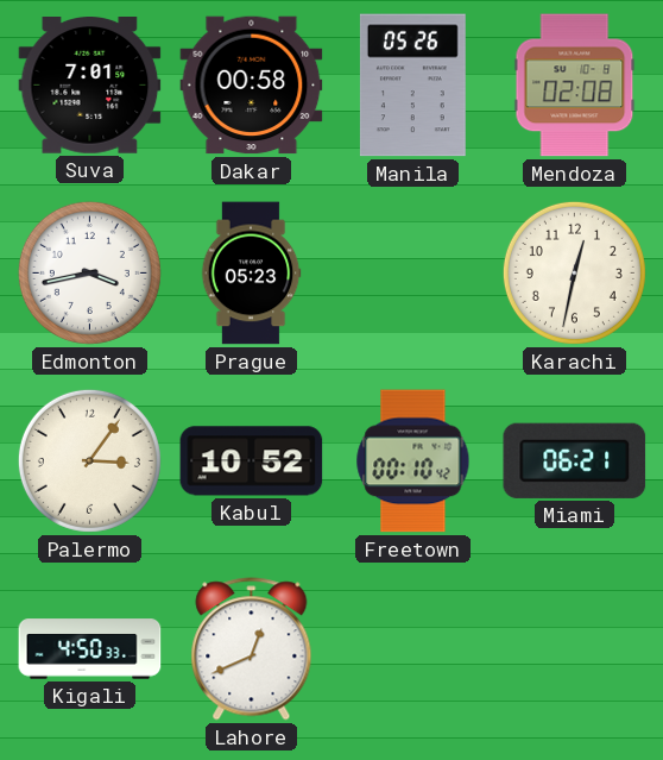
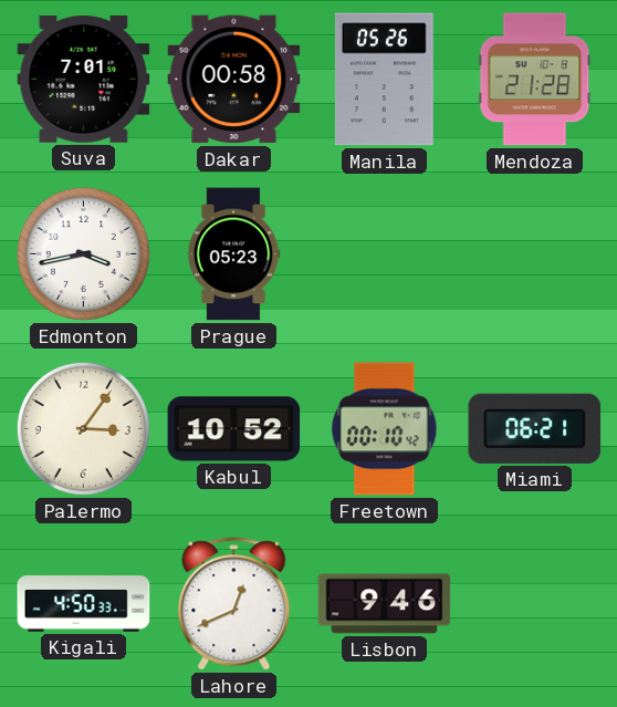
Mendoza: 02:08 -> 21:28 (535, 80)
Karachi: 12:32 -> none (574, 272)
Lisbon: none -> 9:46 (385, 604)
